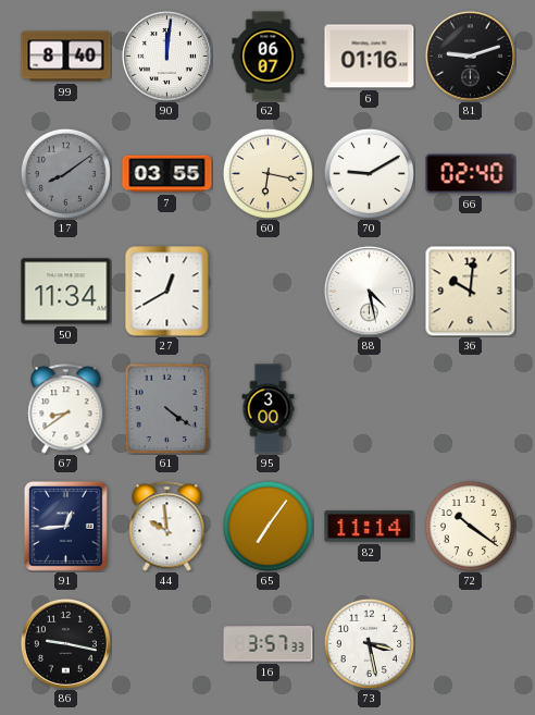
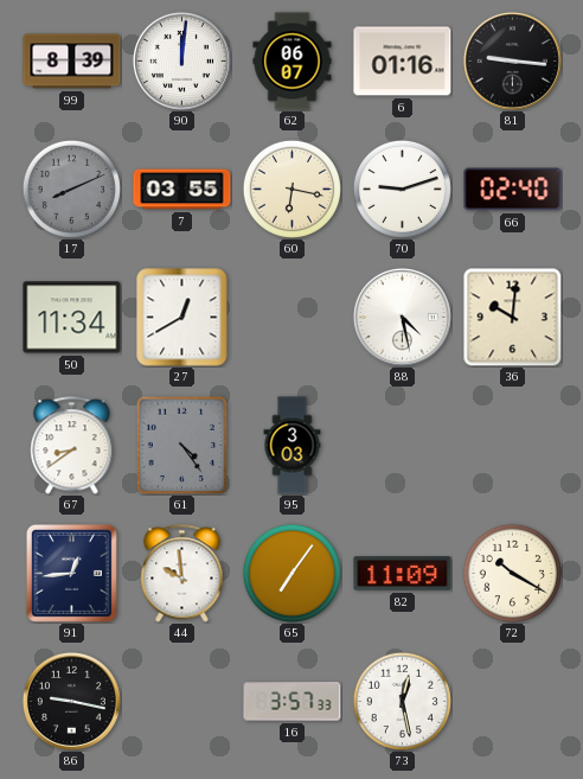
99: 8:40 -> 8:39 (72, 62)
81: 9:12 -> 9:16 (512, 60)
17: 8:09 -> 8:11 (71, 189)
70: 9:10 -> 9:12 (402, 189)
61: 4:21 -> 4:24 (182, 445)
95: 3:00 -> 3:03 (293, 446)
82: 11:14 -> 11:09 (403, 574)
72: 10:21 -> 10:20 (512, 573)
73: 3:28 -> 12:28 (402, 701)
